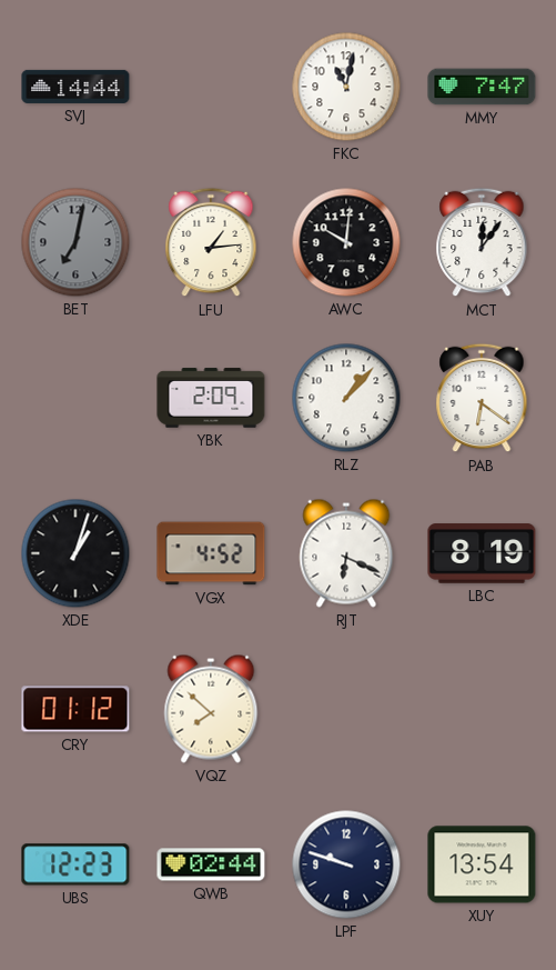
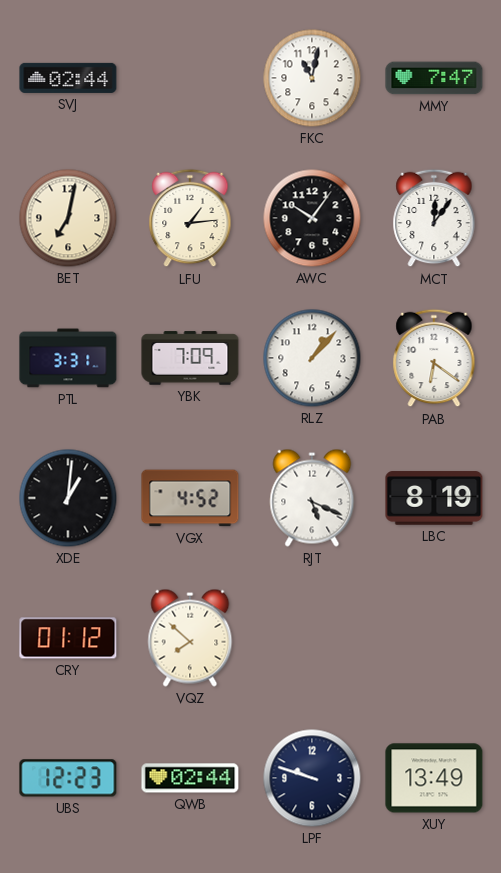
SVJ: 14:44 -> 02:44 (68, 78)
BET dial: grey -> cream (68, 218)
AWC: 10:01 -> 10:06 (312, 218)
PTL: none -> 3:31 (68, 358)
YBK: 2:09 -> 7:09 (190, 358)
XDE: 1:03 -> 1:01 (68, 498)
RJT: 6:19 -> 5:19 (312, 498)
XUY: 13:54 -> 13:49 (434, 778)
